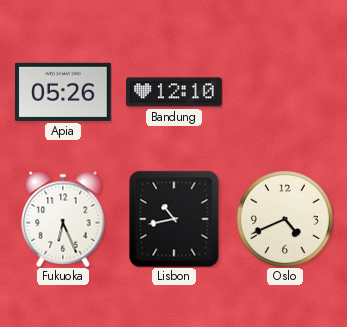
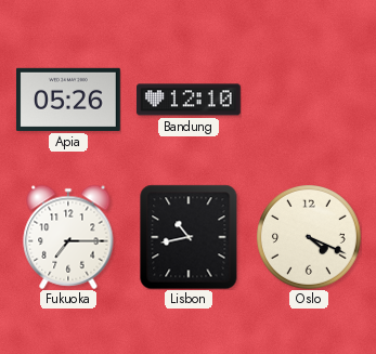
Fukuoka: 6:26 -> 7:15 (68, 237)
Oslo: 4:41 -> 4:19 (309, 237)
